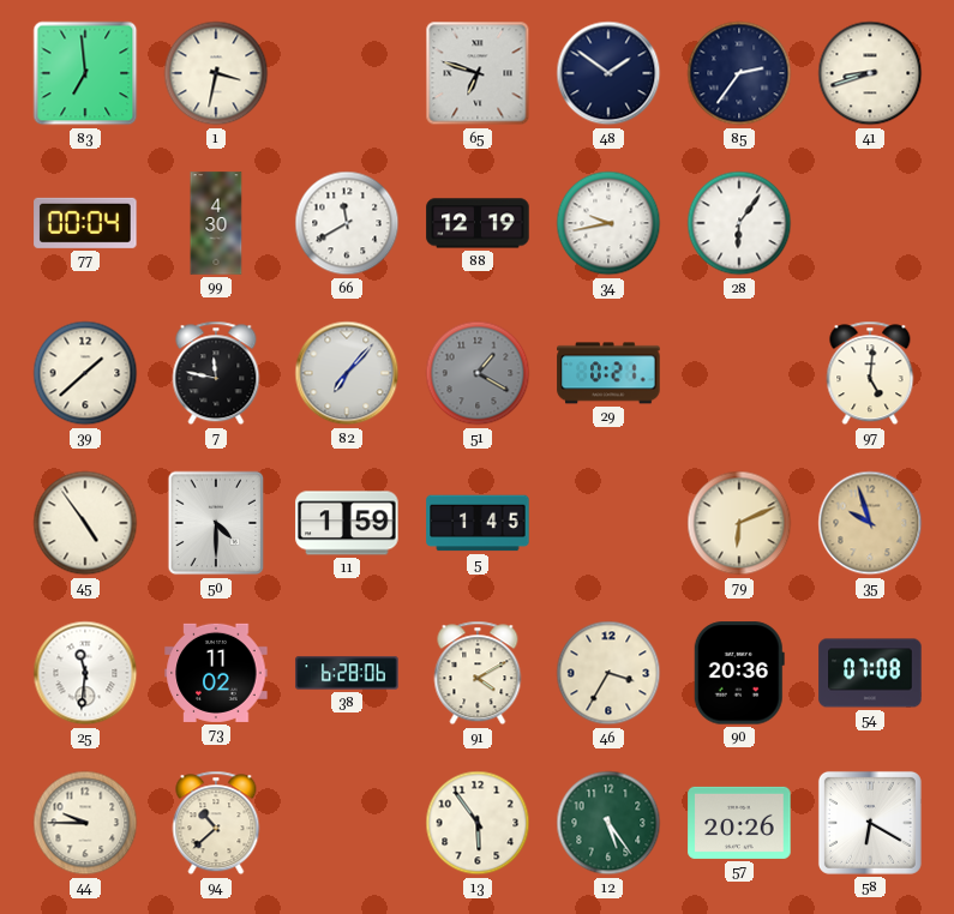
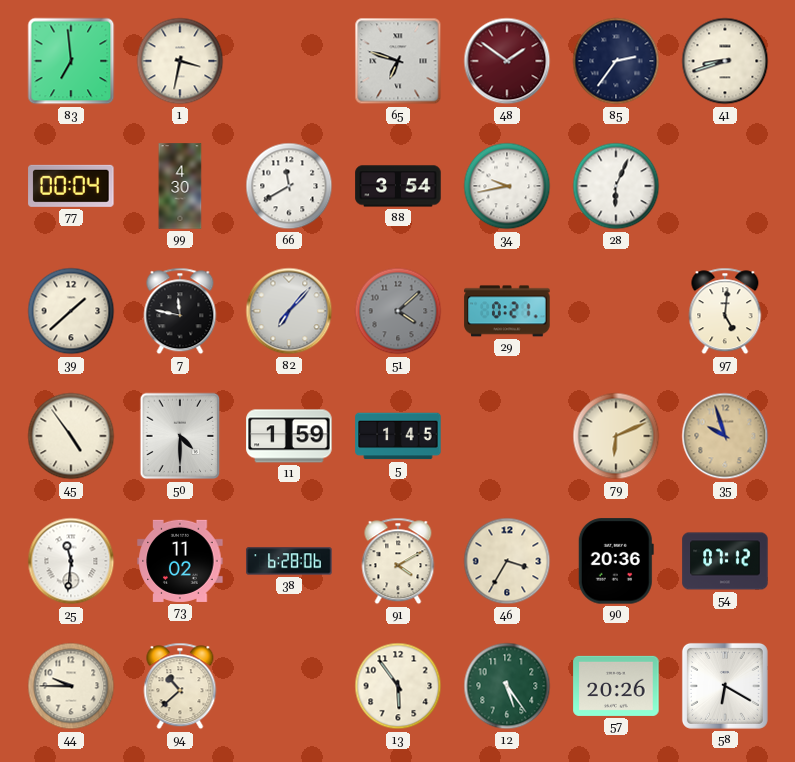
48 dial: navy -> burgundy (507, 61)
88: 12:19 -> 3:54 (398, 186)
28: 6:06 -> 6:04 (616, 186)
51: 1:20 -> 4:08 (398, 311)
54: 07:08 -> 07:12 (725, 561)
